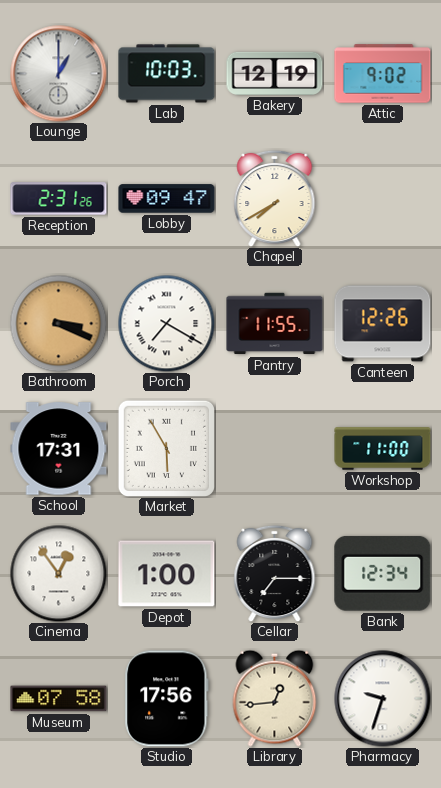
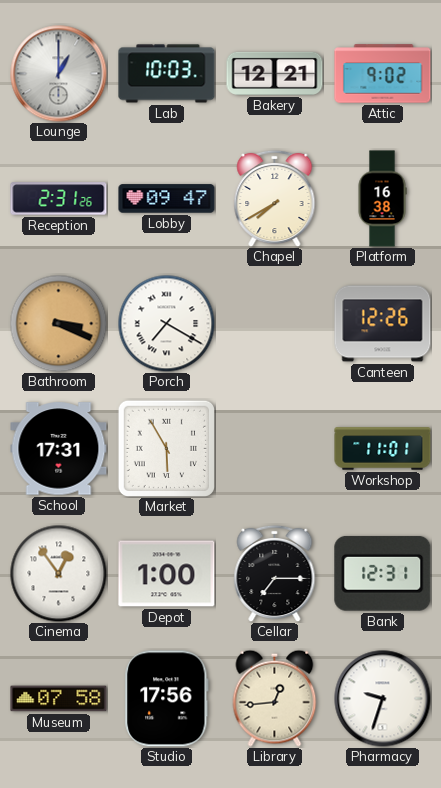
Bakery: 12:19 -> 12:21 (275, 73)
Platform: none -> 16:38 (382, 199)
Pantry: 11:55 -> none (275, 324)
Workshop: 11:00 -> 11:01 (383, 449)
Bank: 12:34 -> 12:31 (383, 573)
